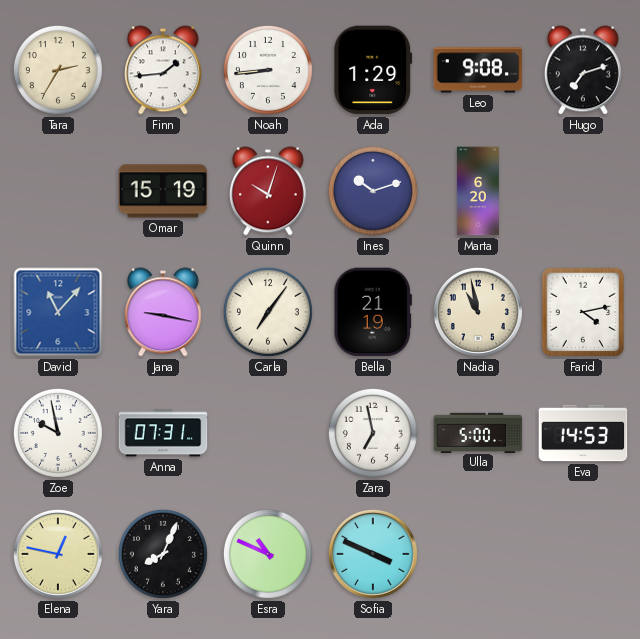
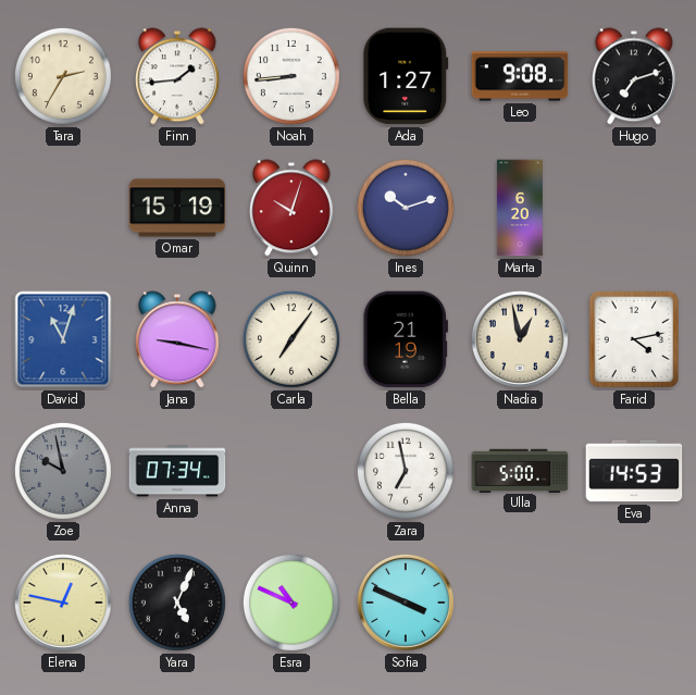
Ada: 1:29 -> 1:27 (406, 76)
David: 11:07 -> 11:03 (63, 339)
Nadia: 10:58 -> 12:58 (520, 339)
Zoe dial: white -> grey (63, 471)
Anna: 07:31 -> 07:34 (177, 471)
Yara: 8:04 -> 5:04 (177, 603)
